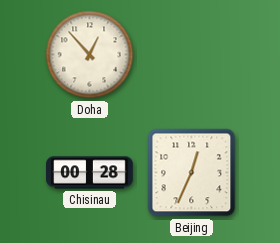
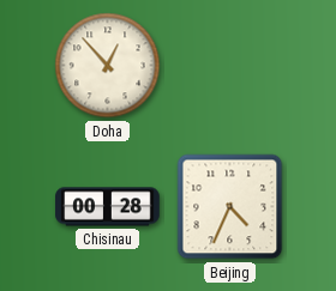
Beijing: 12:34 -> 4:34 (230, 207)
